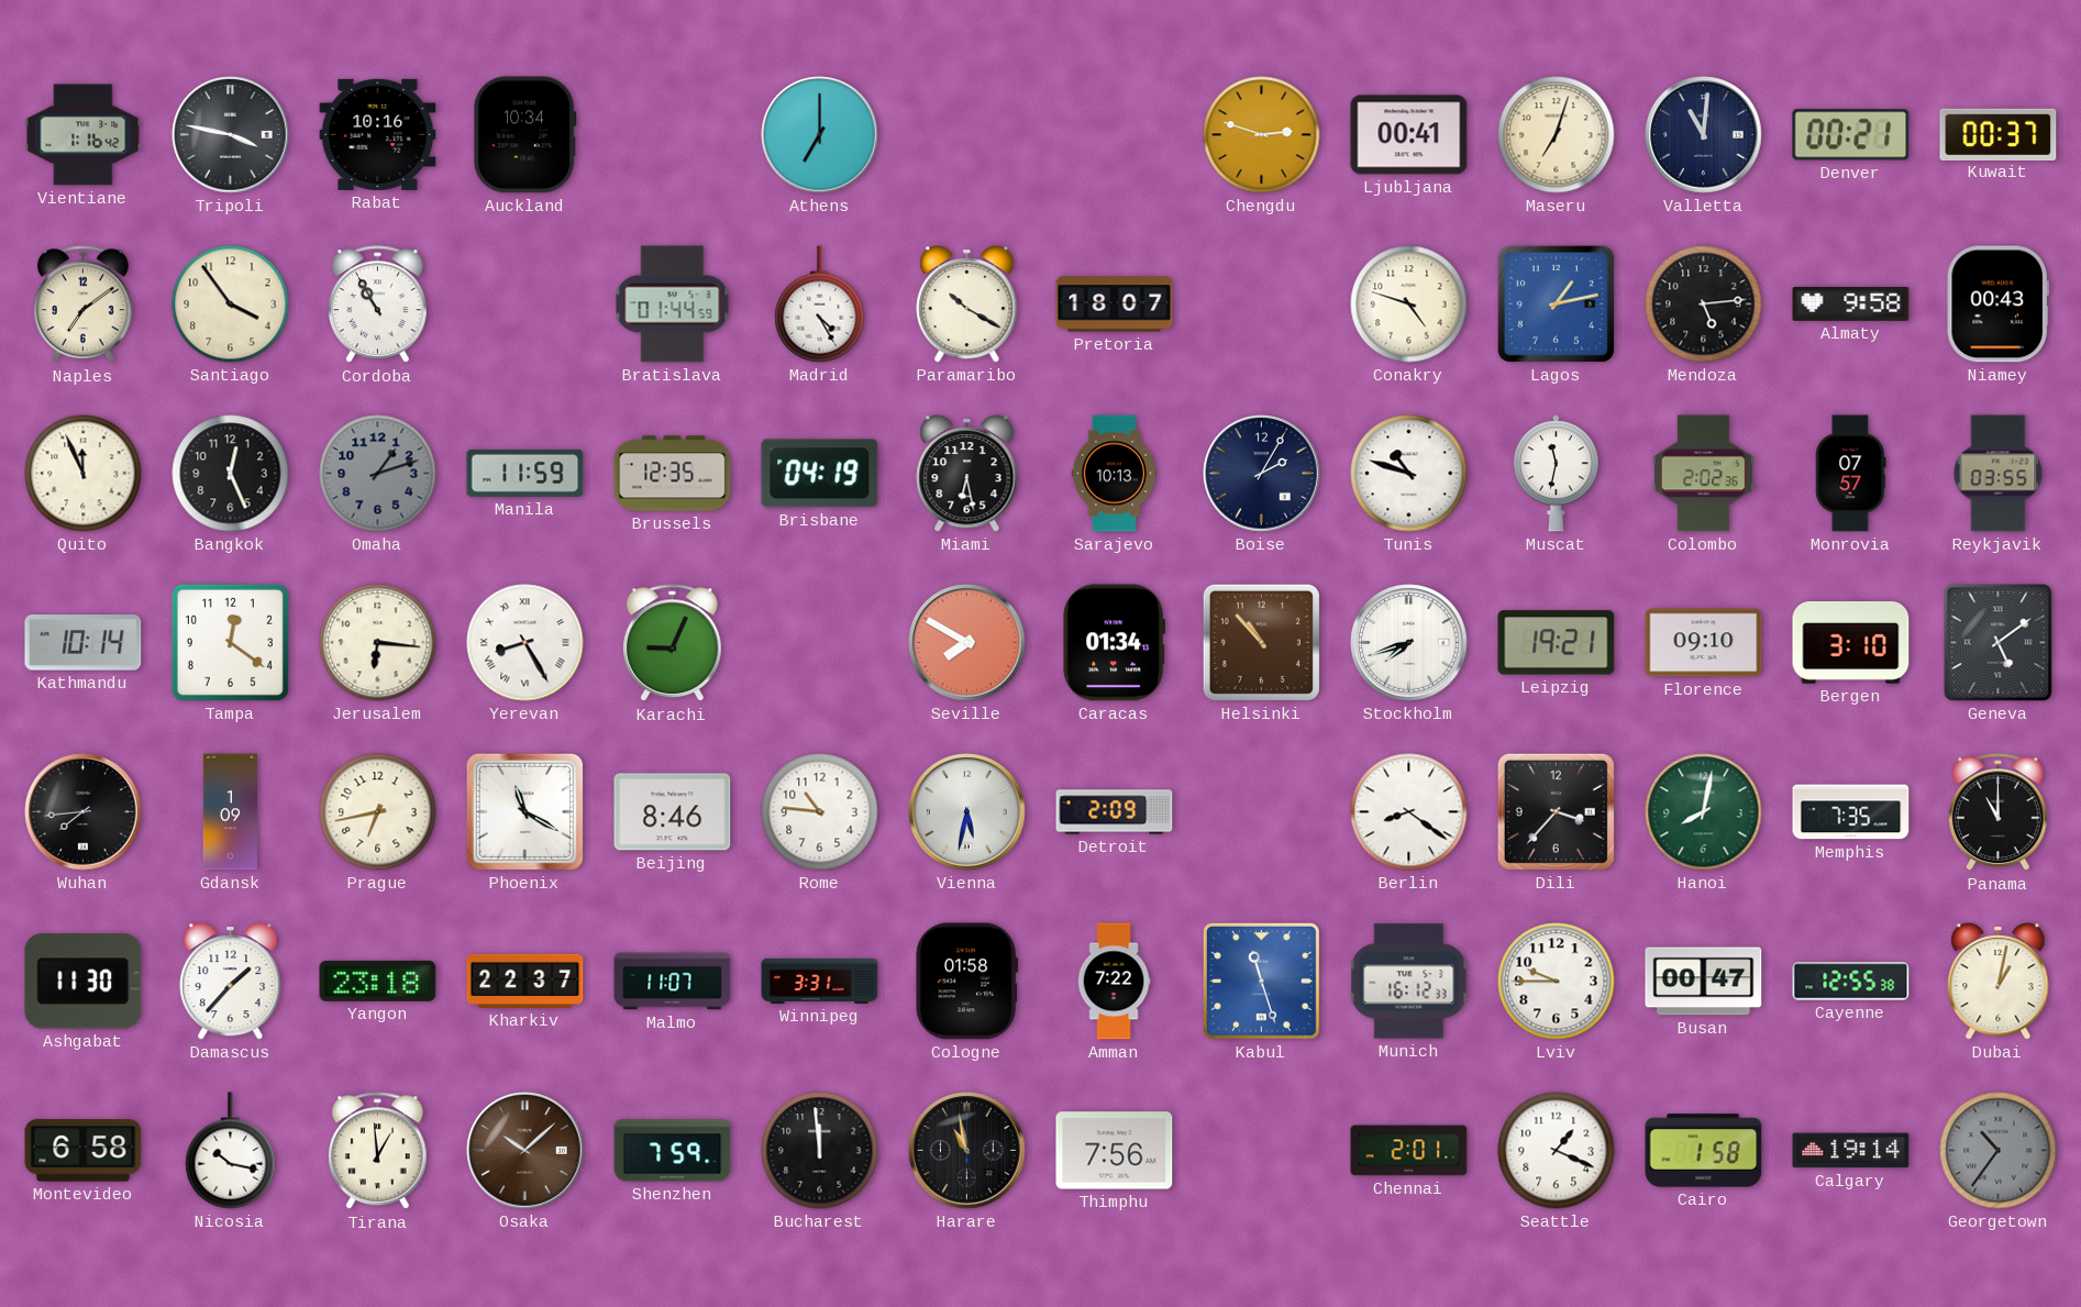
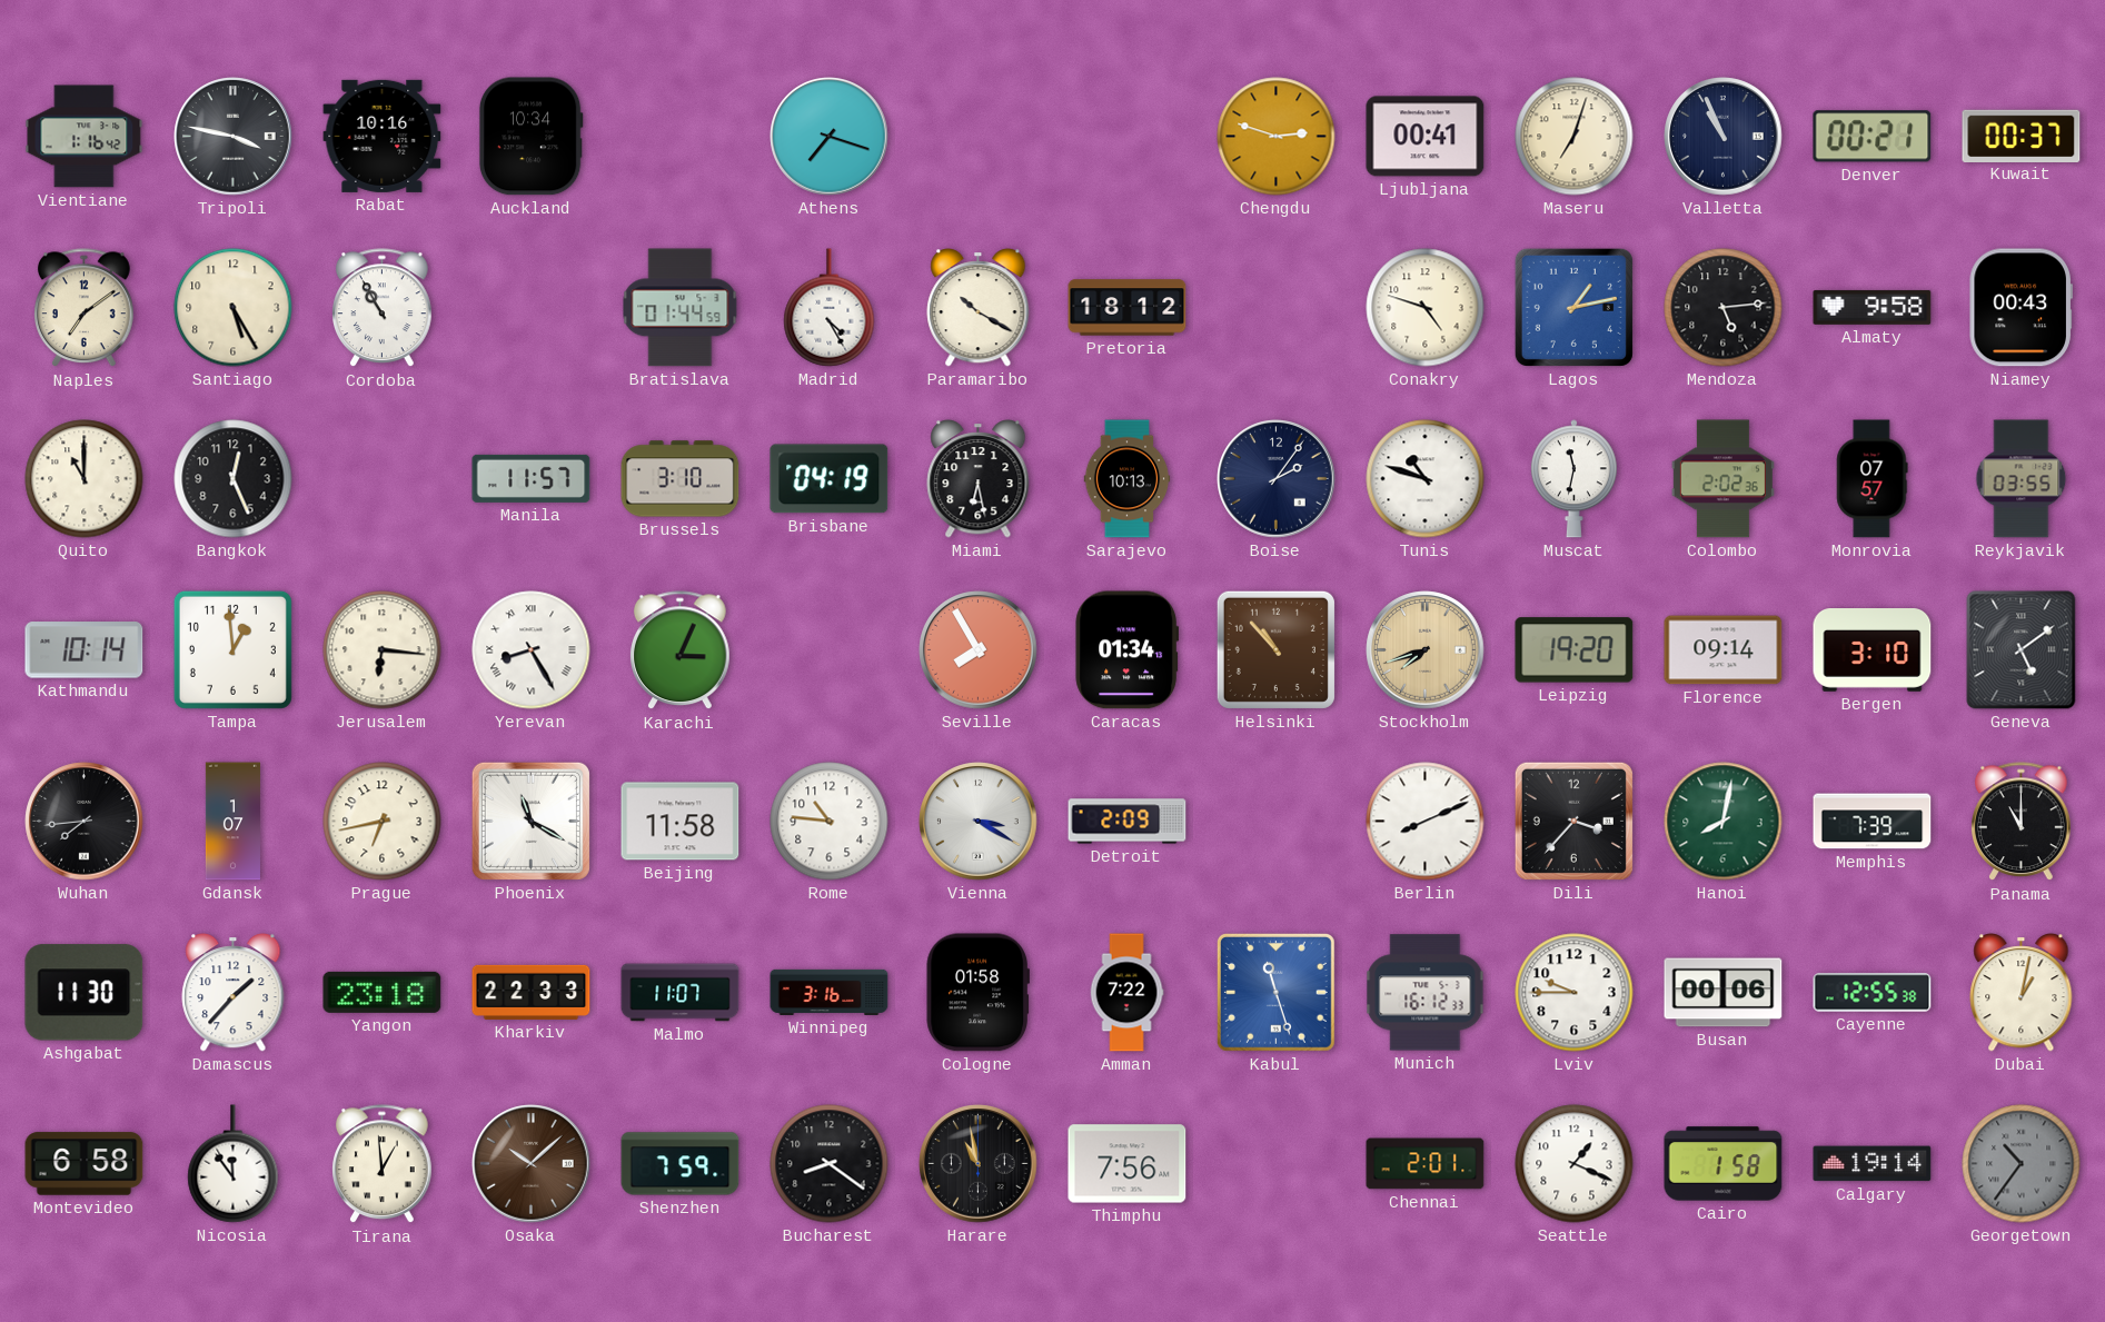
Athens: 7:00 -> 7:18 (830, 137)
Valletta: 11:01 -> 10:56 (1724, 137)
Santiago: 3:54 -> 5:25 (234, 308)
Pretoria: 18:07 -> 18:12 (1128, 308)
Quito: 11:56 -> 11:00 (85, 479)
Omaha: 1:12 -> none (378, 474)
Manila: 11:59 -> 11:57 (532, 478)
Brussels: 12:35 -> 3:10 (681, 479)
Boise: 2:05 -> 2:06 (1277, 479)
Tampa: 12:21 -> 12:59 (232, 649)
Karachi: 9:04 -> 3:04 (681, 650)
Seville: 7:50 -> 7:55 (979, 650)
Stockholm dial: white -> champagne (1426, 650)
Leipzig: 19:21 -> 19:20 (1575, 650)
Florence: 09:10 -> 09:14 (1724, 650)
Gdansk: 1:09 -> 1:07 (232, 822)
Beijing: 8:46 -> 11:58 (681, 822)
Vienna: 5:32 -> 3:20 (979, 822)
Berlin: 8:21 -> 8:11 (1426, 822)
Memphis: 7:35 -> 7:39 (1873, 822)
Kharkiv: 22:37 -> 22:33 (532, 992)
Winnipeg: 3:31 -> 3:16 (830, 992)
Busan: 00:47 -> 00:06 (1724, 993)
Nicosia: 10:17 -> 11:54 (234, 1164)
Bucharest: 11:59 -> 8:21 (830, 1164)
